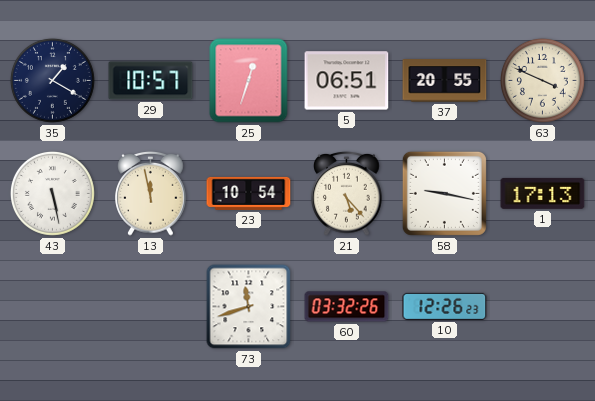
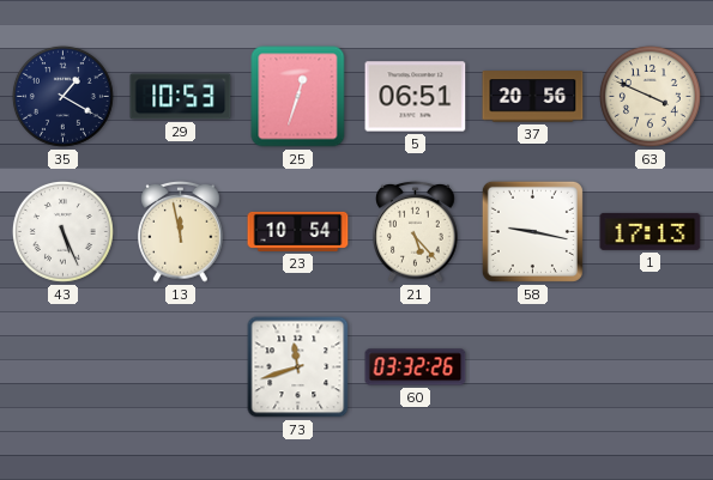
29: 10:57 -> 10:53 (181, 97)
37: 20:55 -> 20:56 (533, 97)
43: 5:28 -> 5:26 (62, 231)
10: 12:26 -> none (445, 306)
